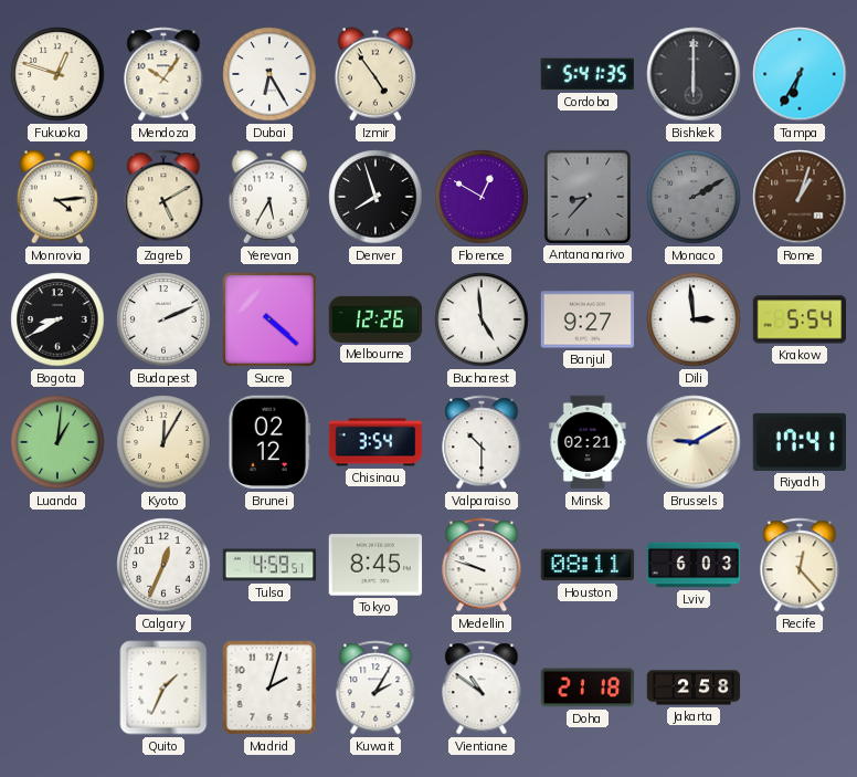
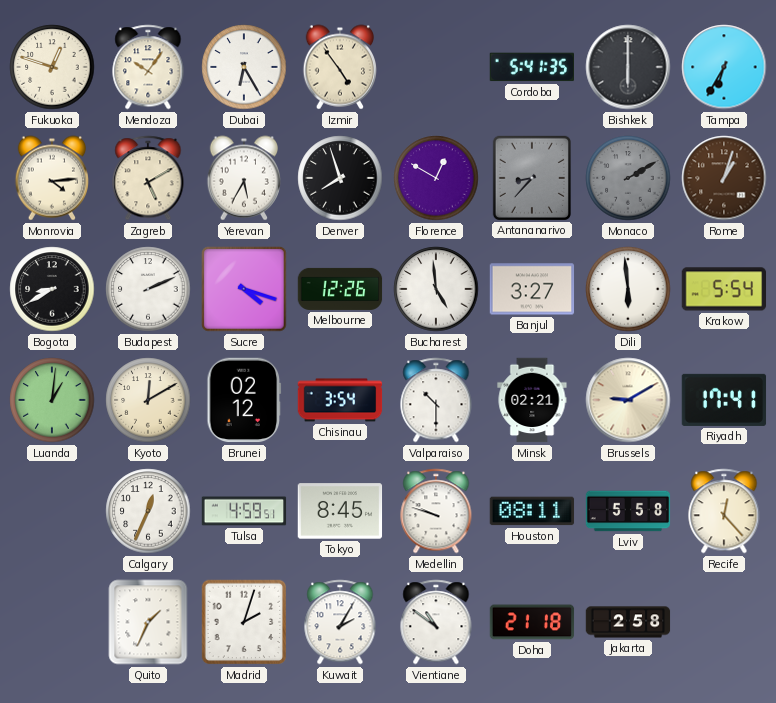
Sucre: 4:22 -> 4:18 (244, 289)
Banjul: 9:27 -> 3:27 (532, 289)
Dili: 2:59 -> 5:59 (628, 289)
Kyoto: 12:05 -> 12:10 (148, 400)
Lviv: 6:03 -> 5:58 (628, 511)
